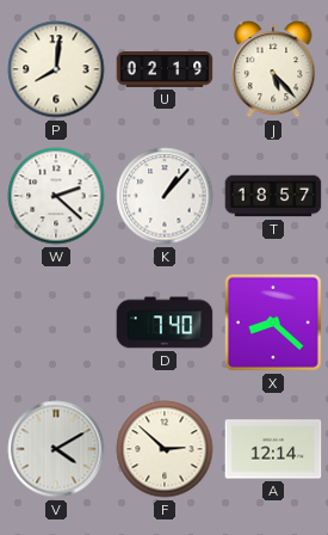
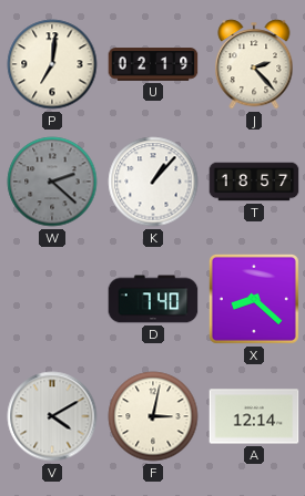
P: 8:01 -> 7:01 (52, 64)
J: 5:23 -> 2:23 (254, 64)
W dial: white -> grey (52, 182)
F: 2:52 -> 3:02 (153, 416)
